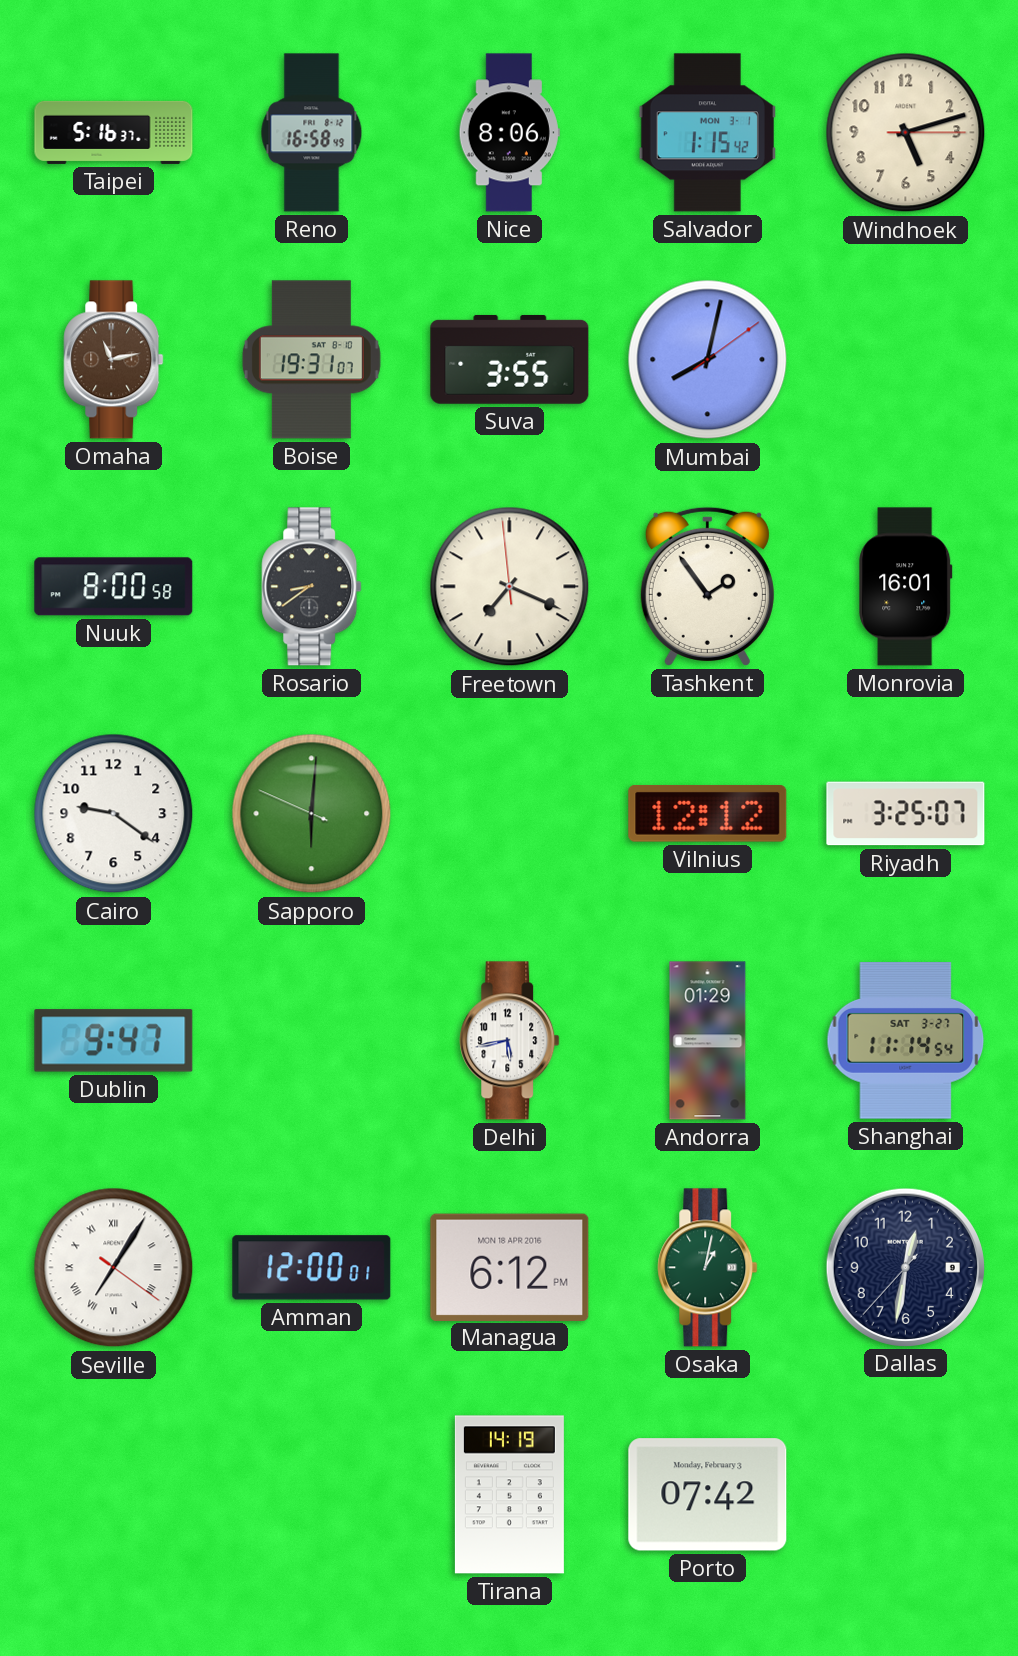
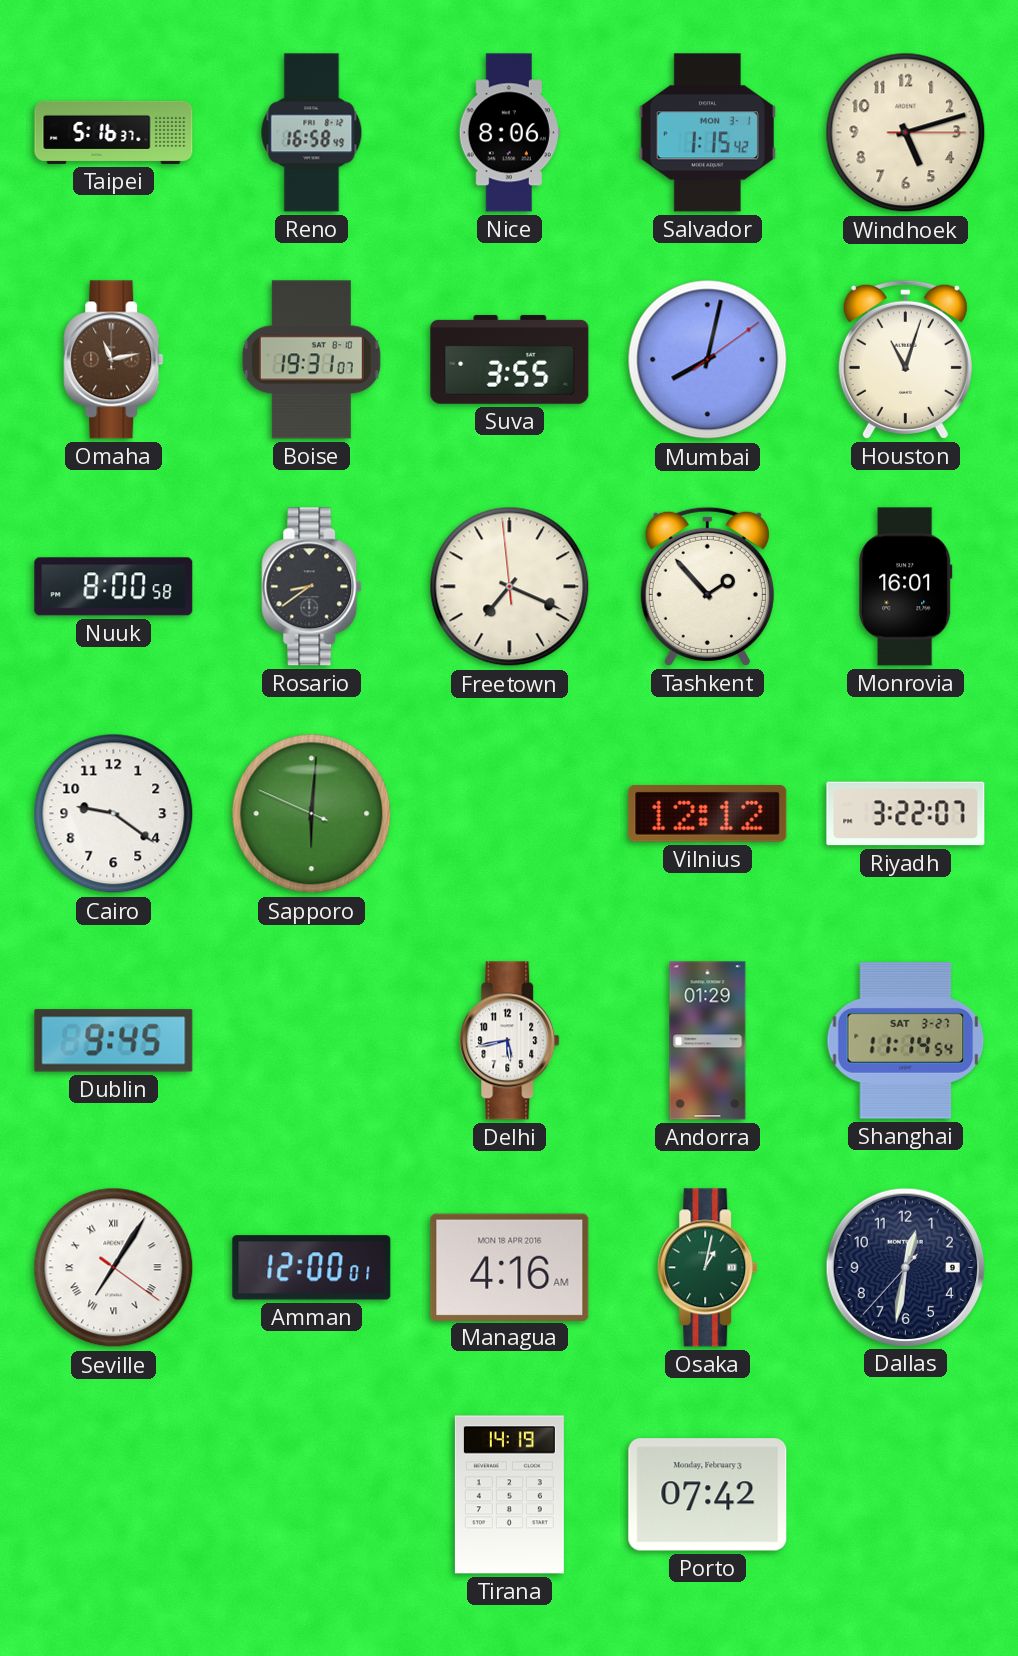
Houston: none -> 11:03 (905, 359)
Tashkent: 1:54 -> 1:53 (707, 586)
Riyadh: 3:25 -> 3:22 (906, 814)
Dublin: 9:47 -> 9:45 (114, 1041)
Managua: 6:12 -> 4:16 (510, 1267)
